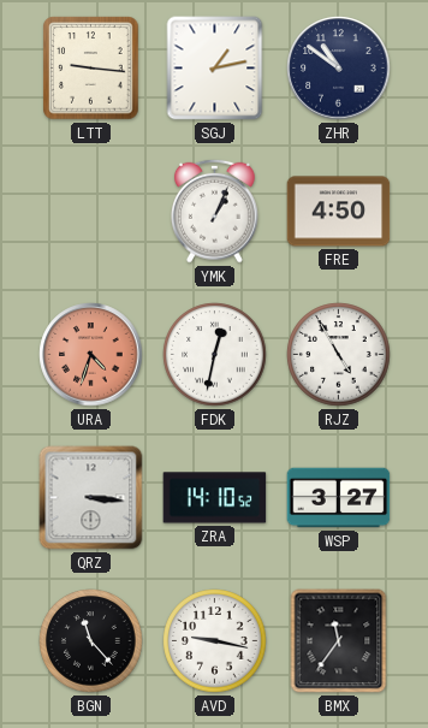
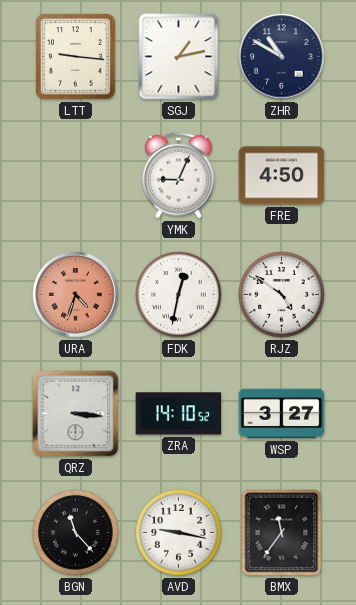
ZHR: 10:51 -> 10:50 (282, 57)
YMK: 1:04 -> 9:04 (178, 175)
RJZ: 4:55 -> 4:51 (282, 295)
